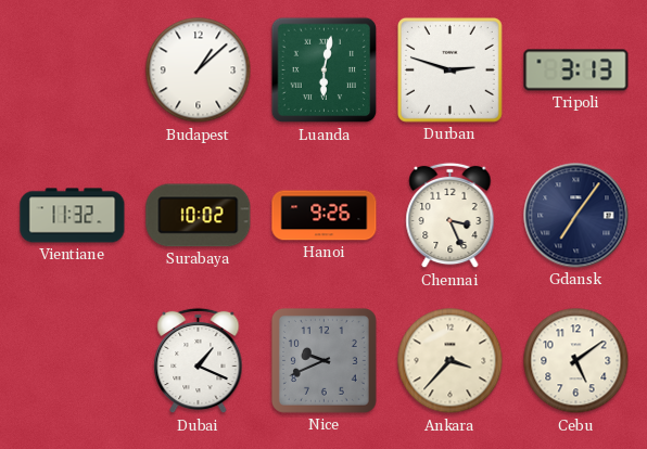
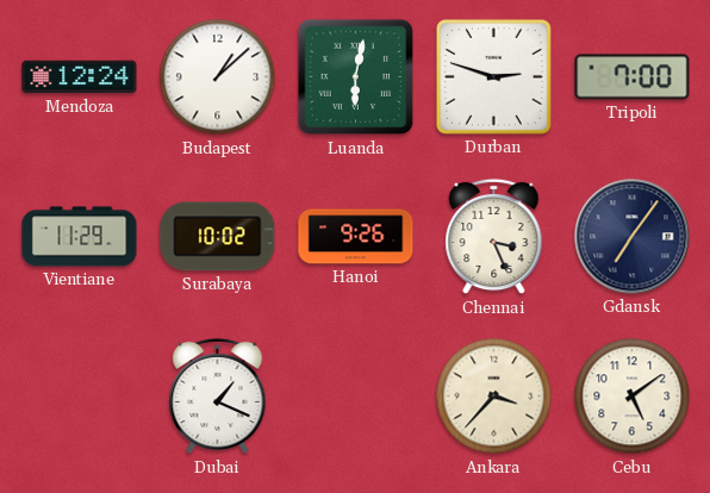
Mendoza: none -> 12:24 (80, 77)
Tripoli: 3:13 -> 7:00 (633, 77)
Vientiane: 11:32 -> 11:29 (80, 237)
Nice: 9:41 -> none (323, 360)
